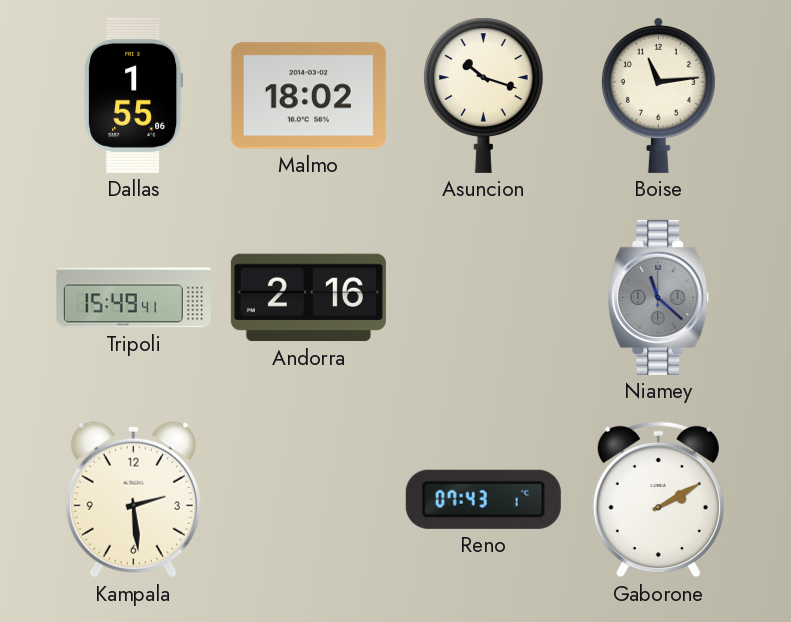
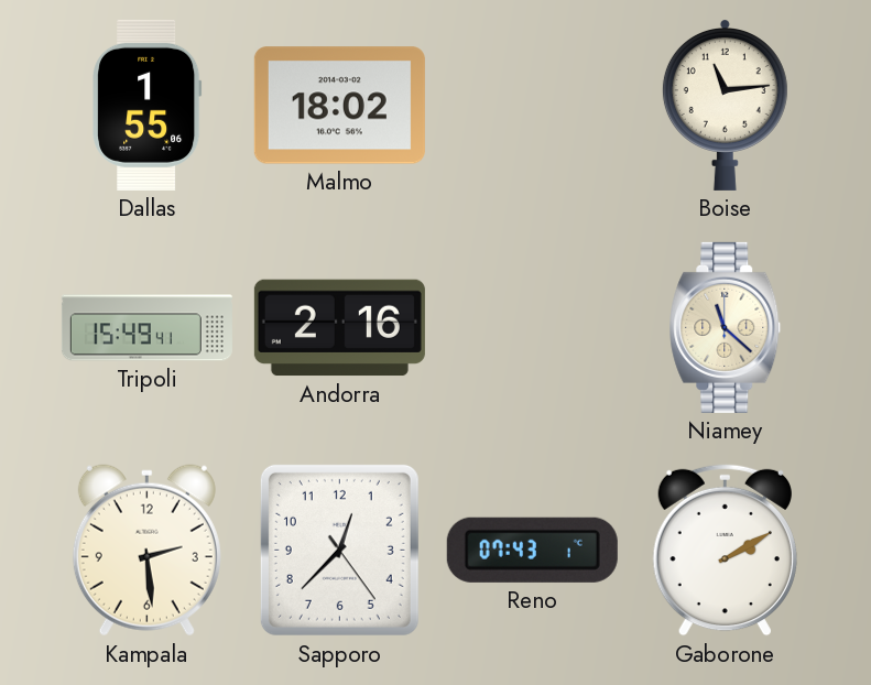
Asuncion: 10:18 -> none (483, 95)
Niamey dial: grey -> cream (726, 327)
Sapporo: none -> 12:37 (339, 550)
